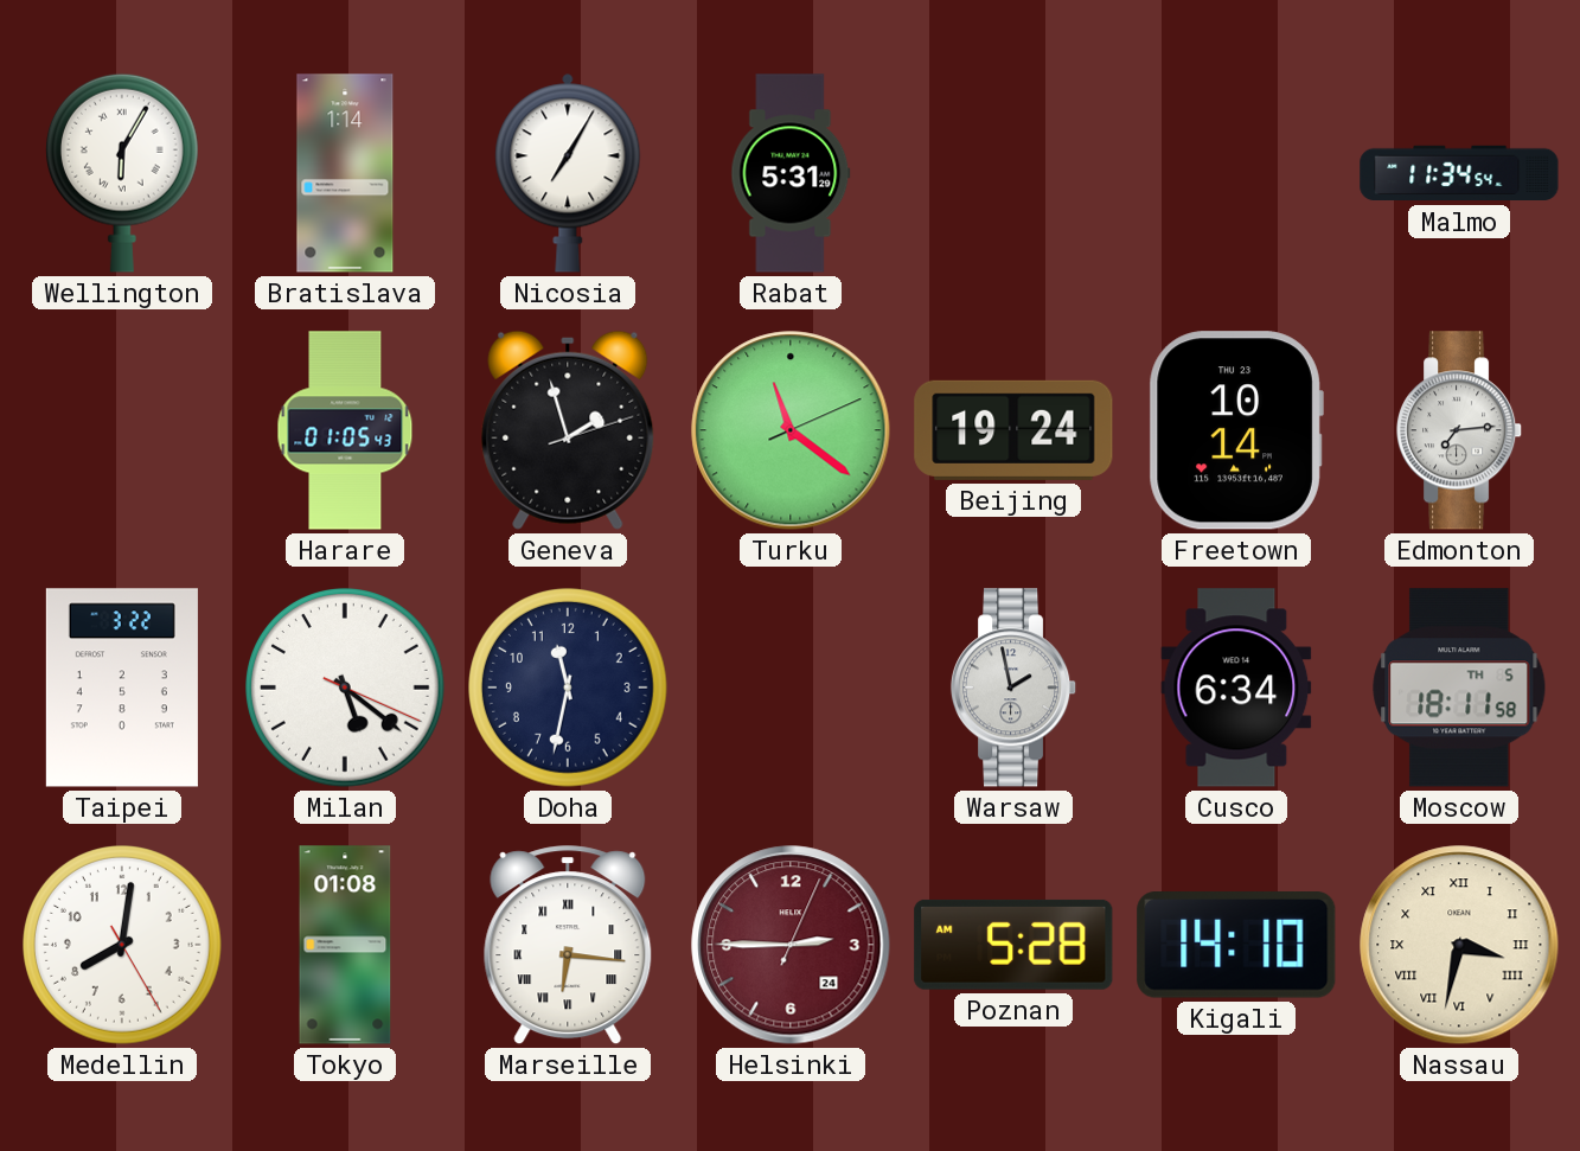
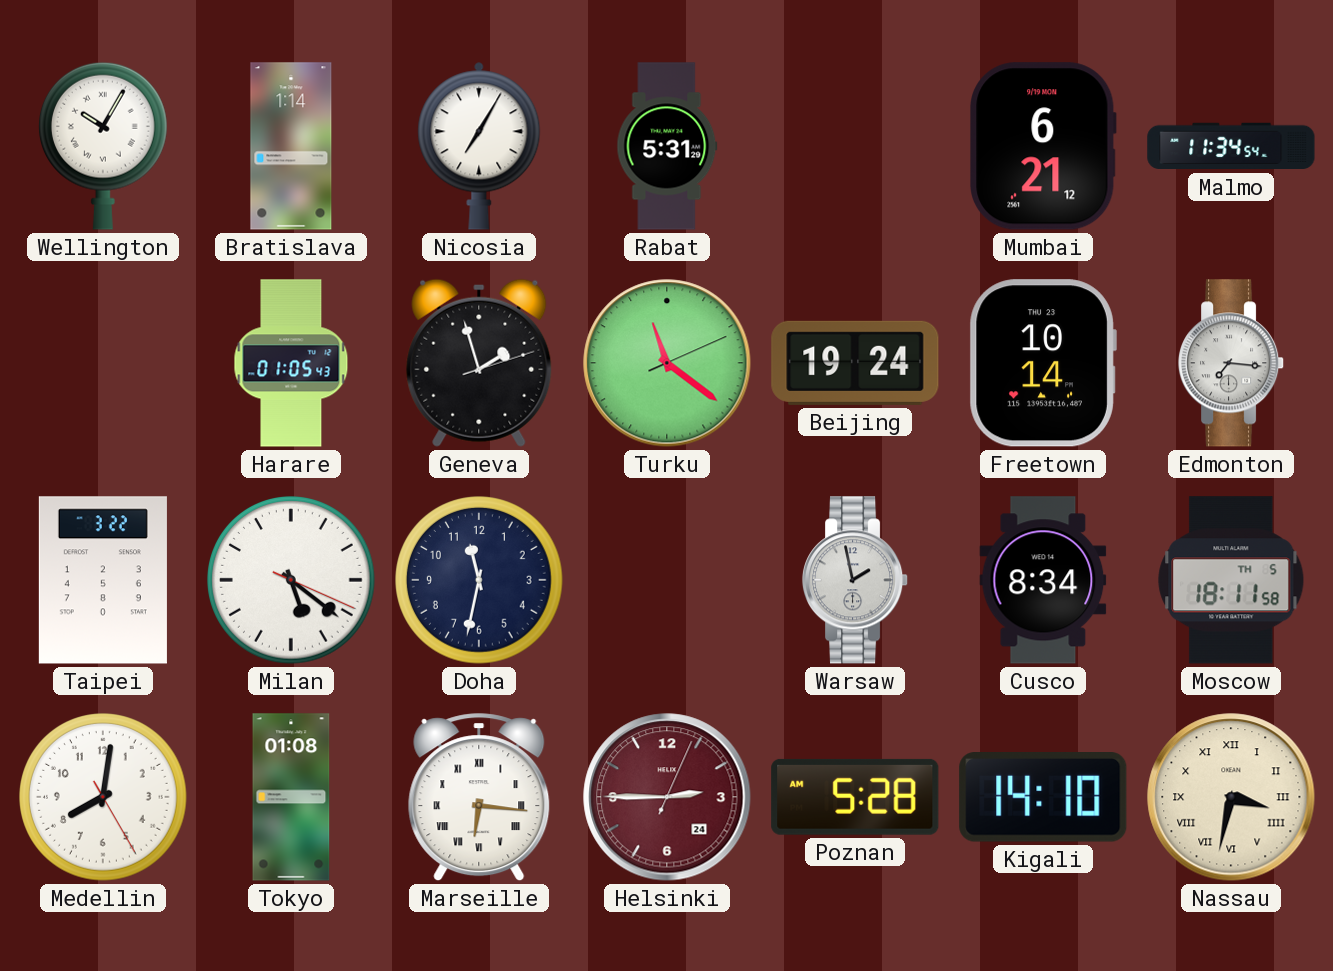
Wellington: 6:05 -> 10:05 (103, 146)
Mumbai: none -> 6:21 (1044, 146)
Edmonton: 7:14 -> 7:16 (1231, 363)
Cusco: 6:34 -> 8:34 (1043, 580)
